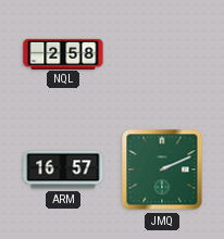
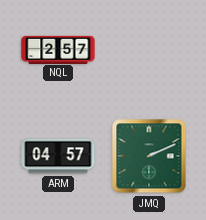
NQL: 2:58 -> 2:57 (58, 49)
ARM: 16:57 -> 04:57 (58, 156)
